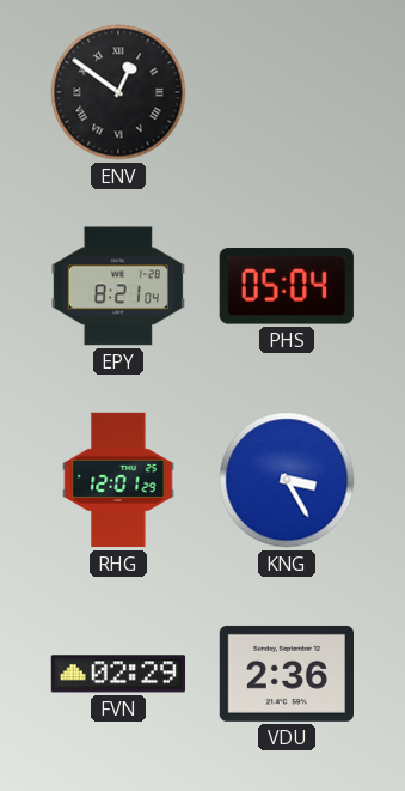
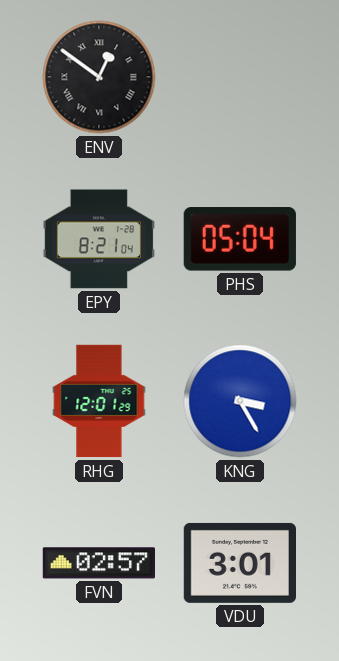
FVN: 02:29 -> 02:57 (98, 563)
VDU: 2:36 -> 3:01 (239, 563)
